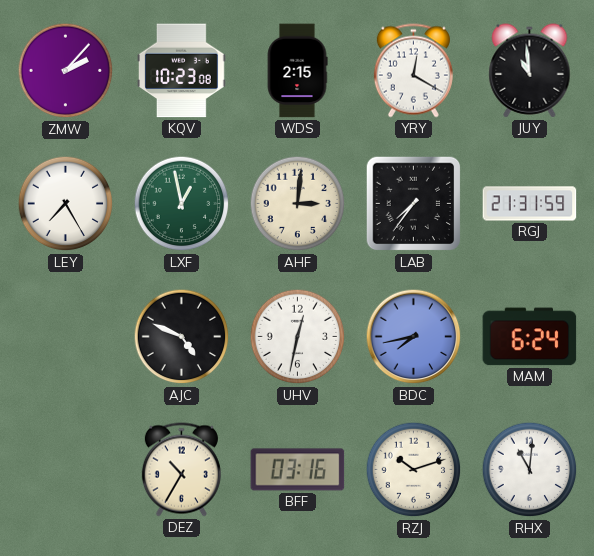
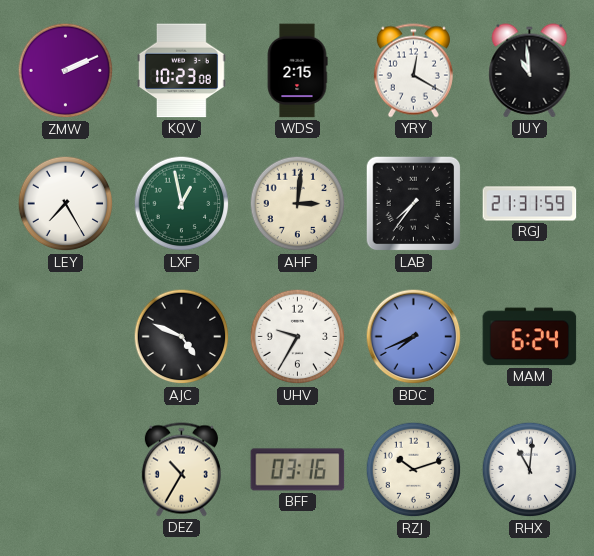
ZMW: 2:07 -> 2:11 (66, 71)
UHV: 12:32 -> 9:35 (298, 337)
BDC: 7:43 -> 7:41 (414, 337)
